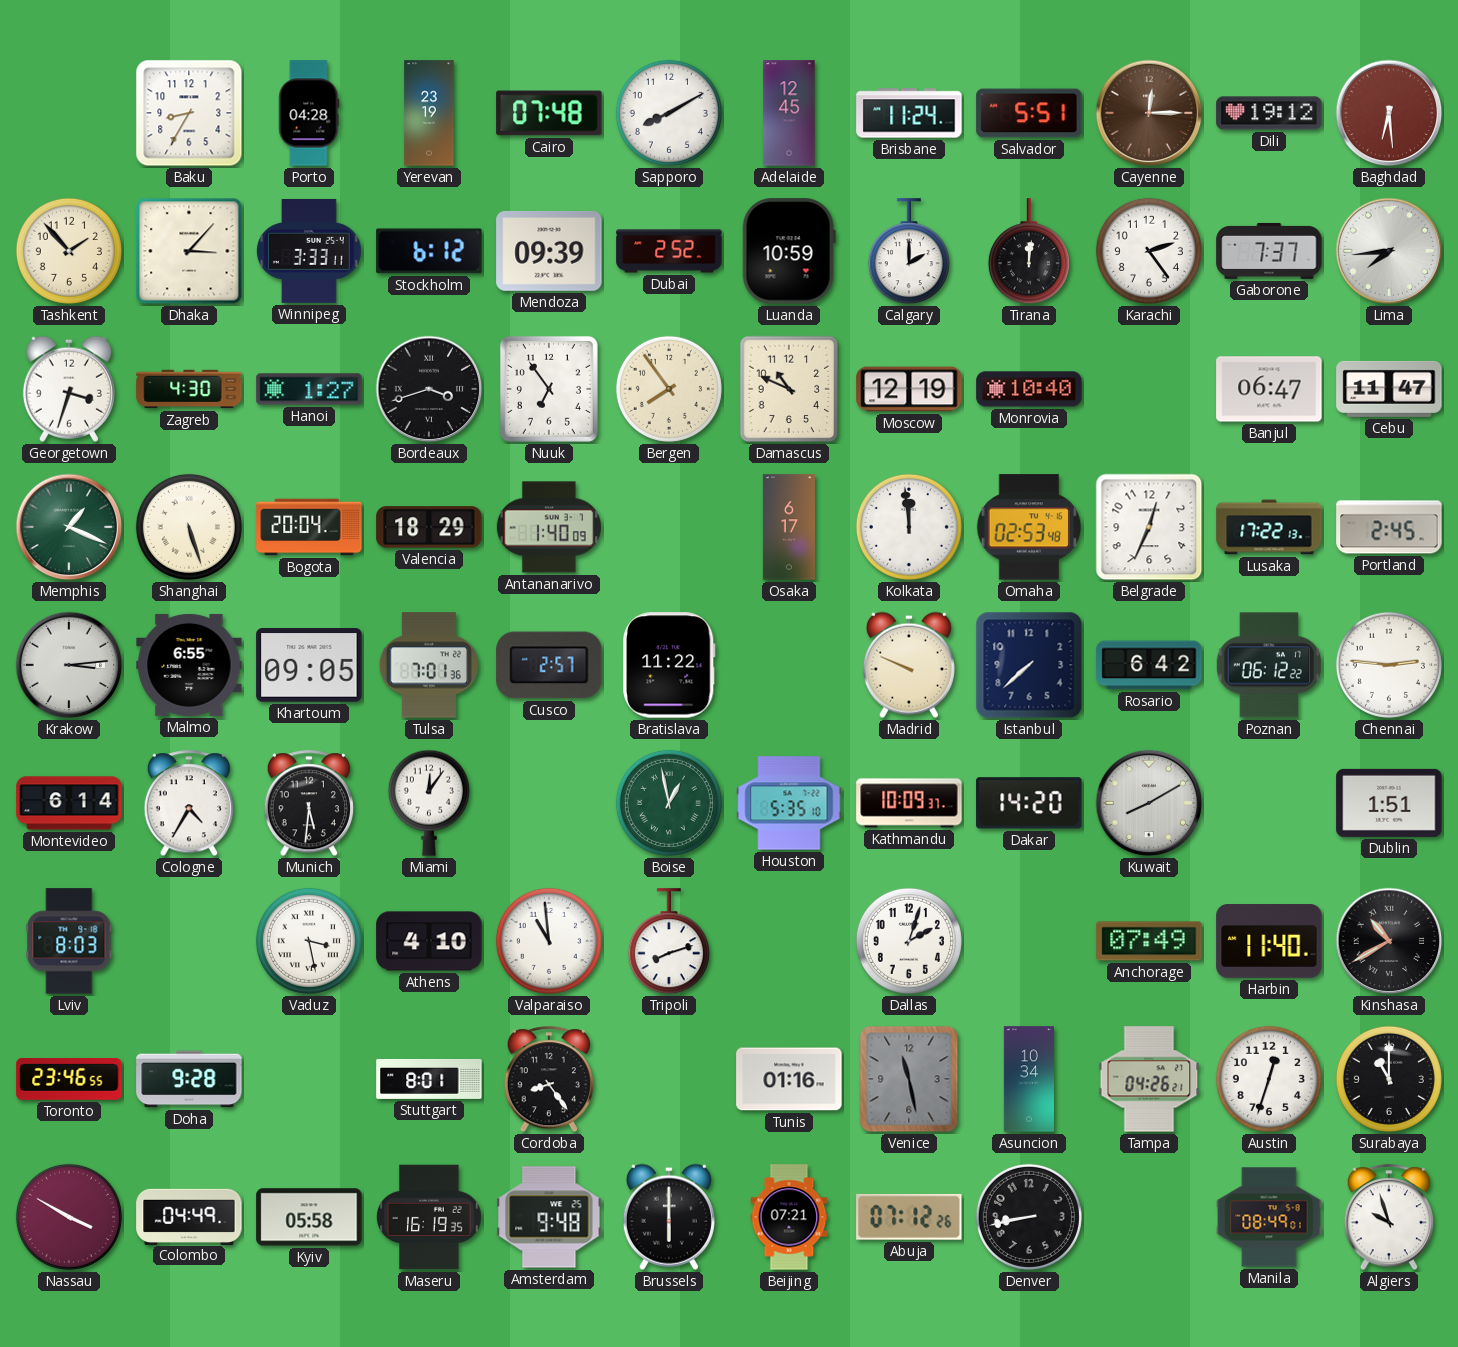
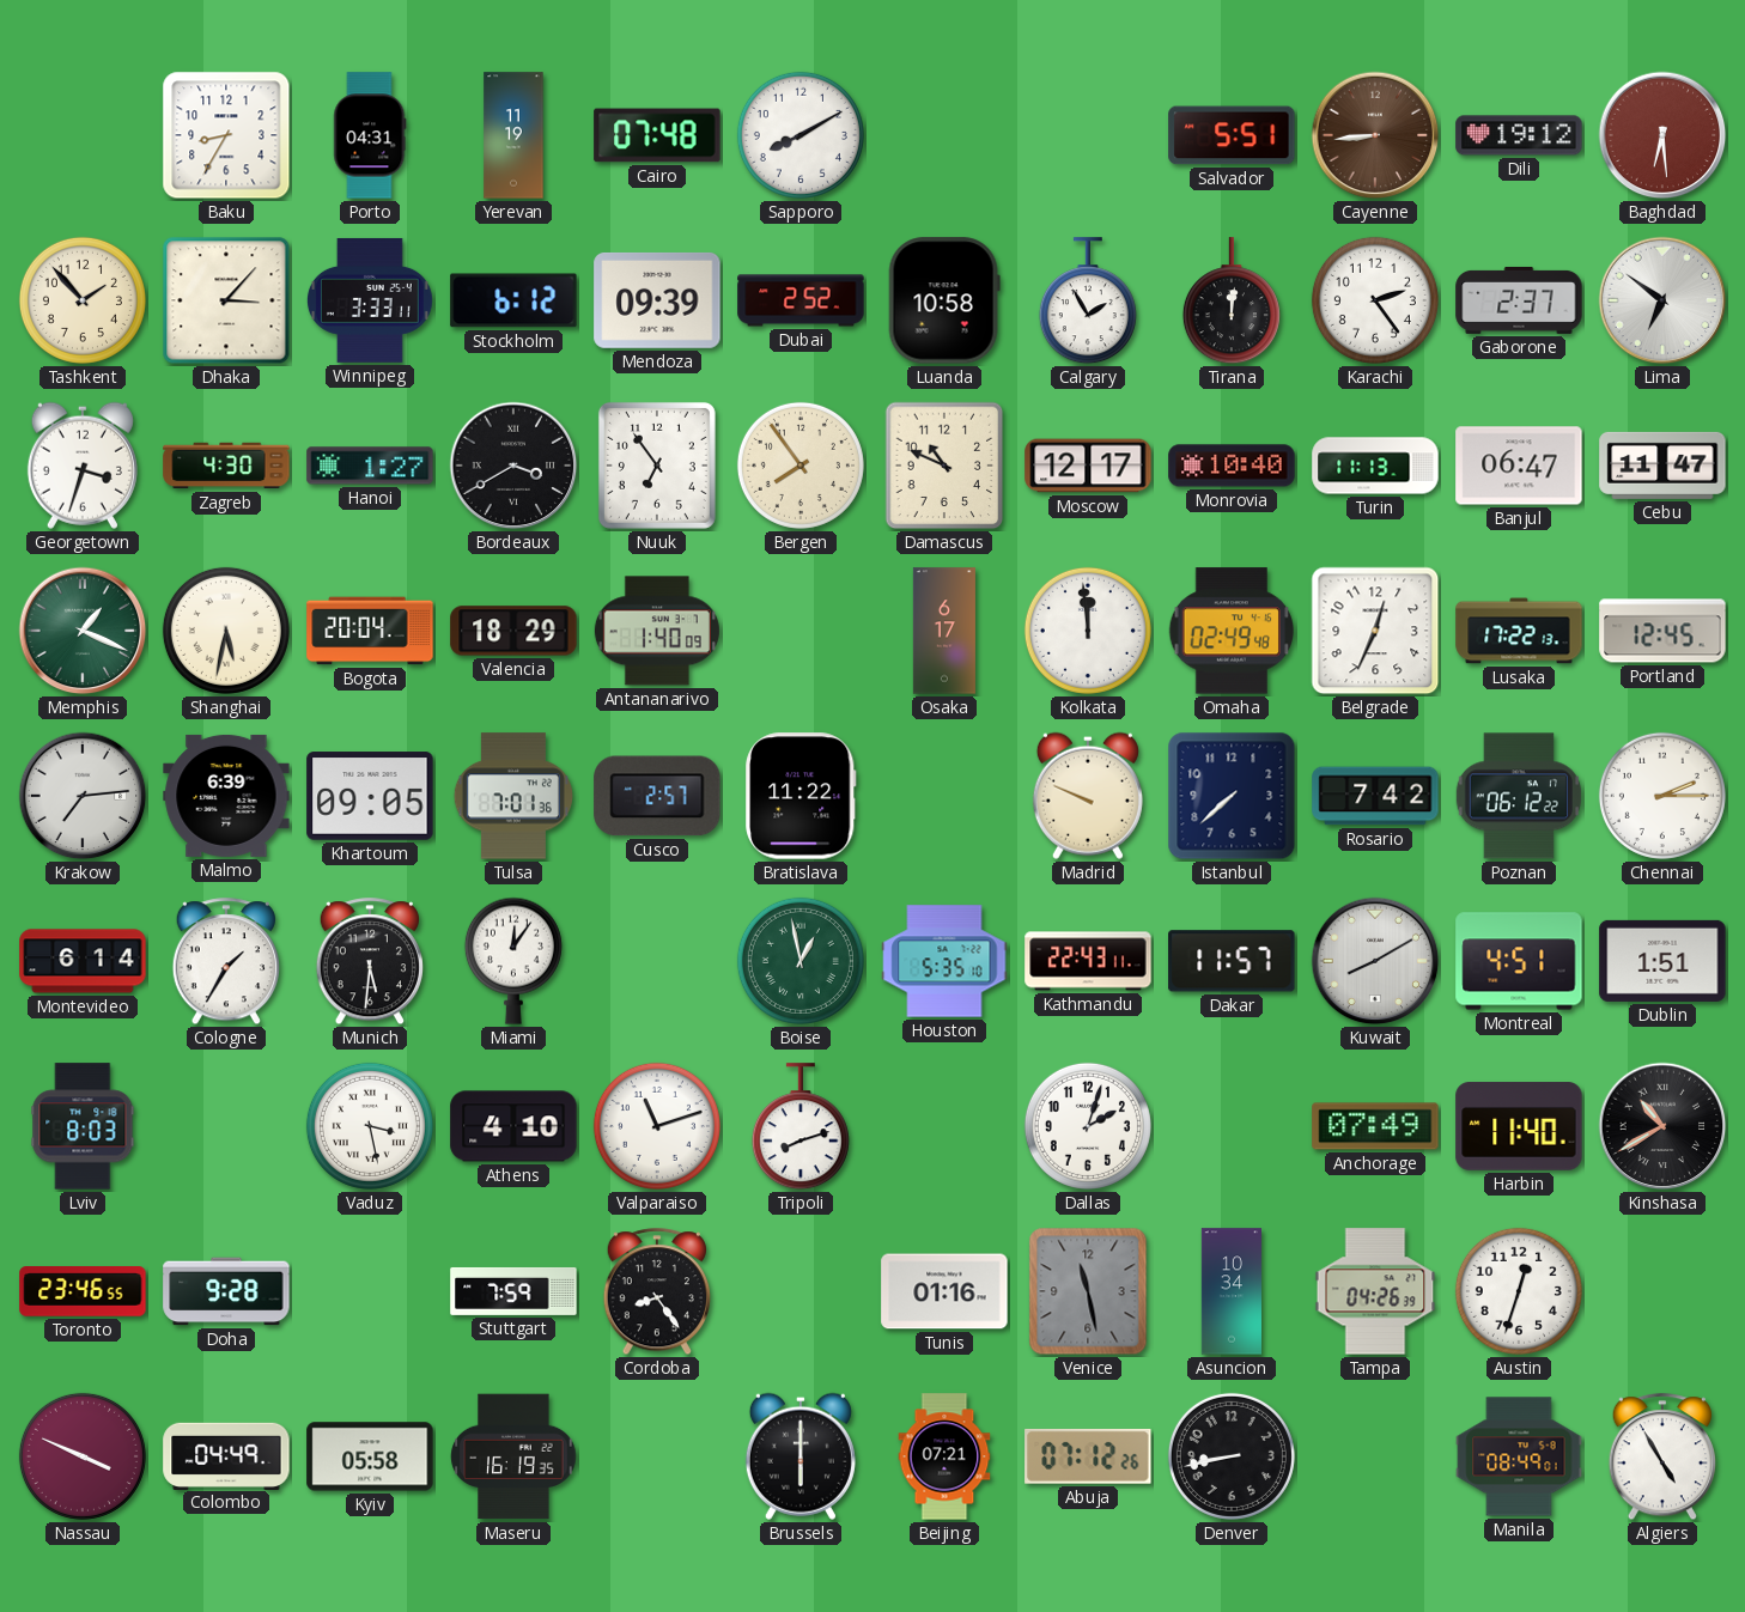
Porto: 04:28 -> 04:31 (370, 135)
Yerevan: 23:19 -> 11:19 (513, 135)
Adelaide: 12:45 -> none (789, 113)
Brisbane: 11:24 -> none (909, 113)
Cayenne: 12:15 -> 8:44 (1375, 135)
Luanda: 10:59 -> 10:58 (944, 300)
Calgary: 2:00 -> 1:55 (1088, 302)
Gaborone: 7:37 -> 2:37 (1519, 300)
Lima: 7:44 -> 6:51 (1662, 300)
Bordeaux: 3:42 -> 3:40 (513, 466)
Moscow: 12:19 -> 12:17 (1088, 466)
Turin: none -> 11:13 (1375, 466)
Shanghai: 5:27 -> 5:32 (226, 631)
Omaha: 02:53 -> 02:49 (1230, 631)
Portland: 2:45 -> 12:45 (1662, 631)
Krakow: 3:14 -> 7:14 (83, 796)
Malmo: 6:55 -> 6:39 (226, 796)
Rosario: 6:42 -> 7:42 (1375, 796)
Chennai: 2:46 -> 2:15 (1662, 796)
Cologne: 4:35 -> 1:35 (225, 962)
Kathmandu: 10:09 -> 22:43 (1088, 961)
Dakar: 14:20 -> 11:57 (1232, 961)
Montreal: none -> 4:51 (1519, 961)
Valparaiso: 10:59 -> 11:12 (657, 1126)
Stuttgart: 8:01 -> 7:59 (513, 1291)
Tampa: 04:26:21 -> 04:26:39 (1375, 1291)
Surabaya: 11:00 -> none (1389, 1079)
Nassau: 3:50 -> 3:49 (83, 1456)
Amsterdam: 9:48 -> none (549, 1217)
Algiers: 9:57 -> 4:55 (1661, 1458)
